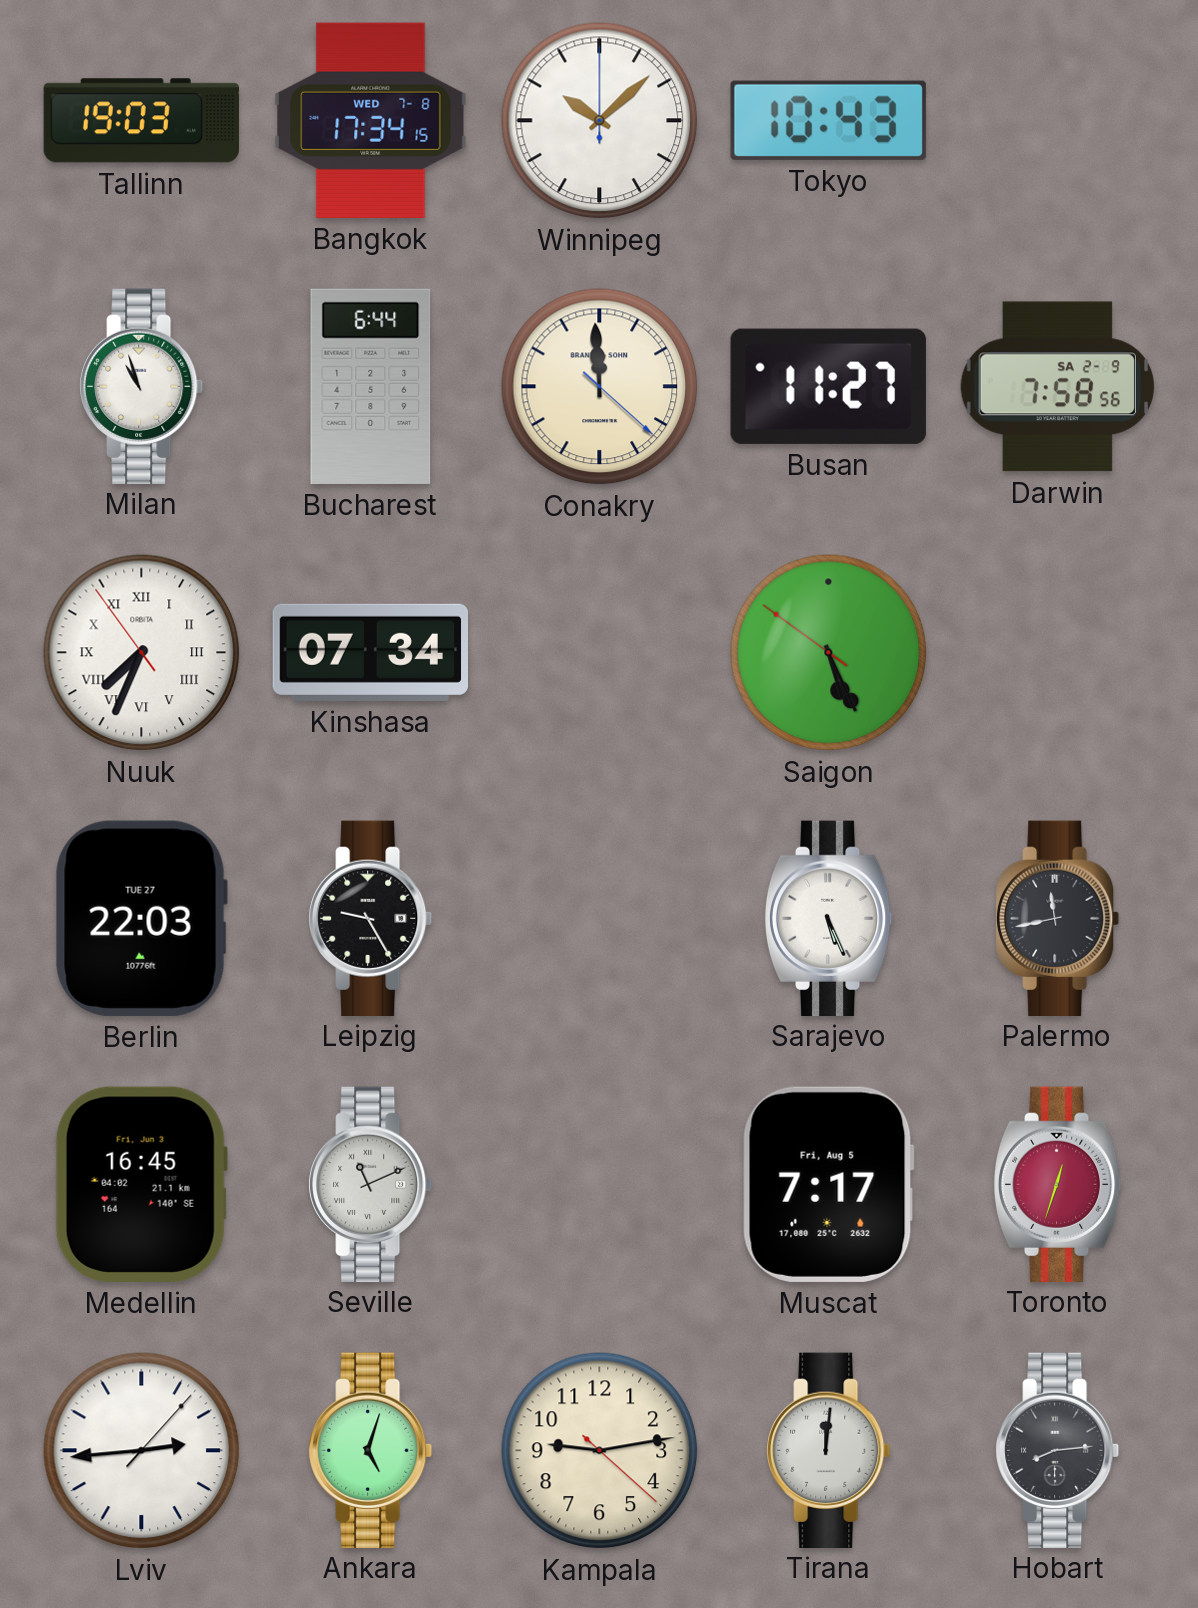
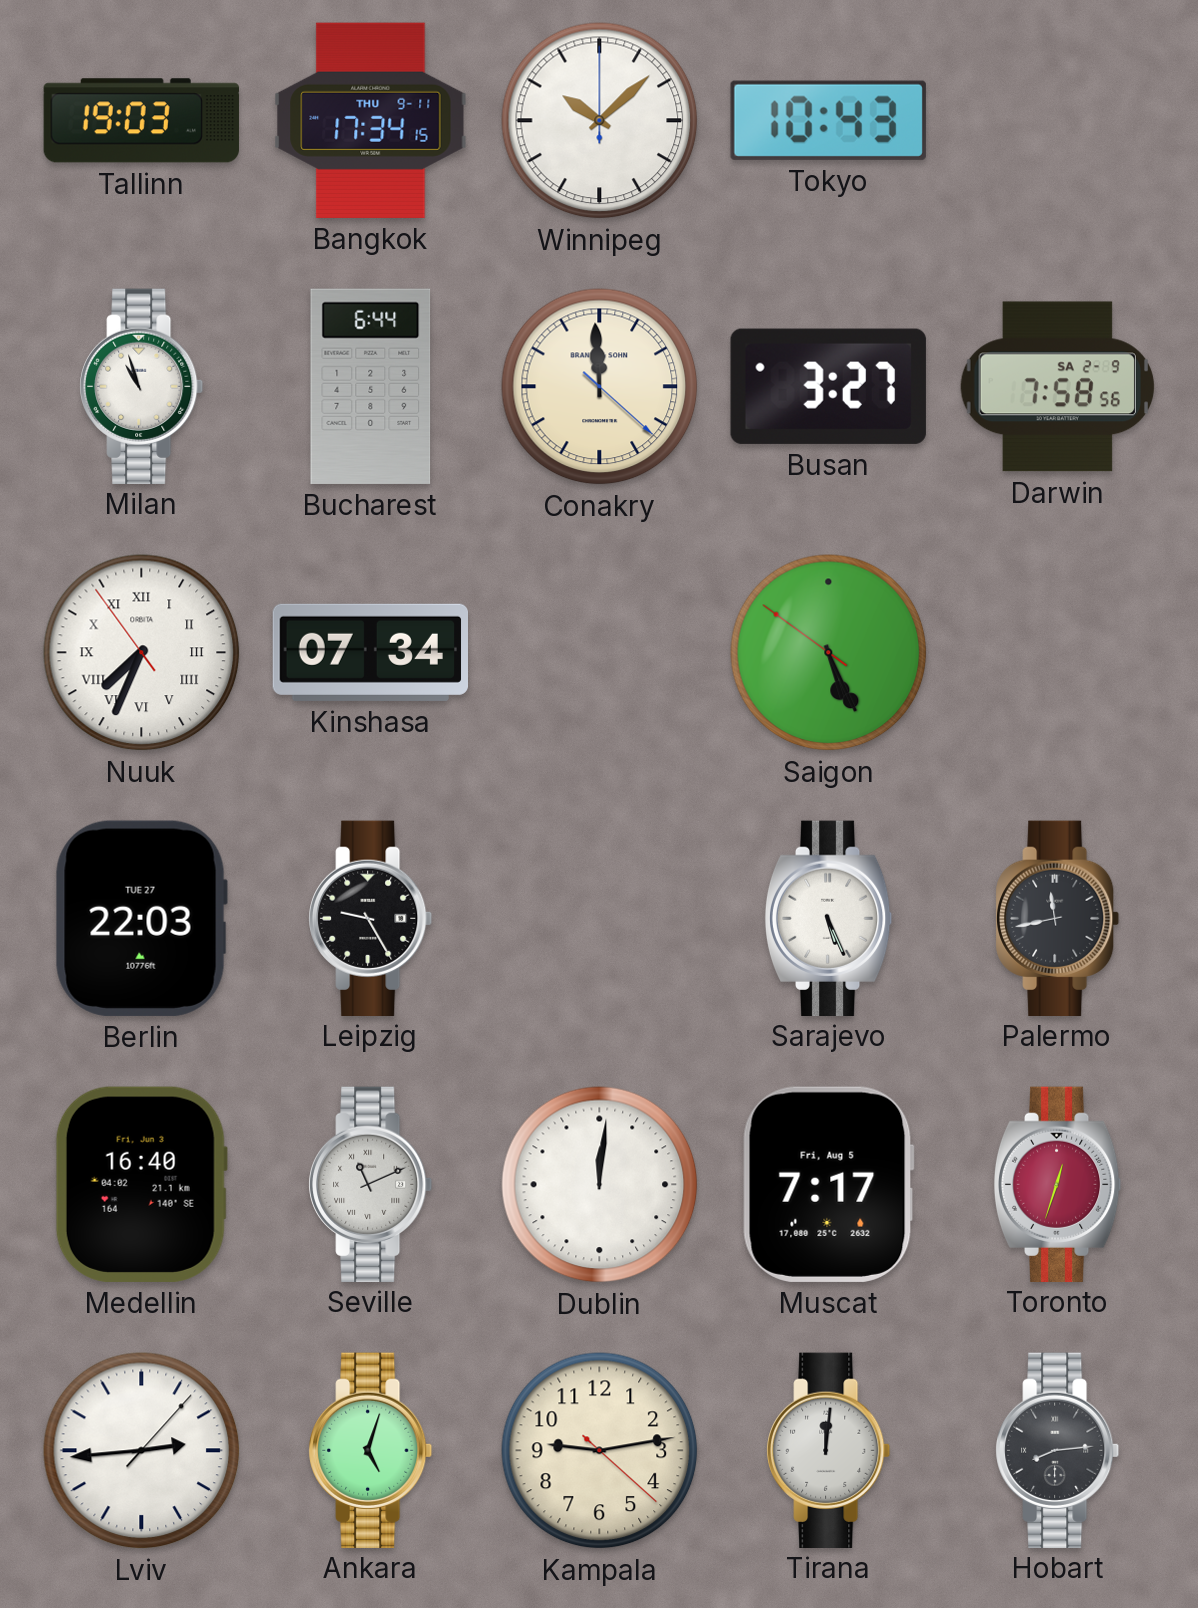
Bangkok date: WED 7-8 -> THU 9-11 (371, 120)
Busan: 11:27 -> 3:27 (828, 386)
Medellin: 16:45 -> 16:40 (141, 1184)
Dublin: none -> 12:01 (600, 1185)
